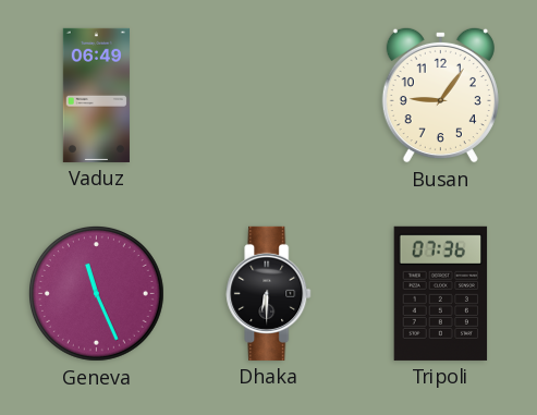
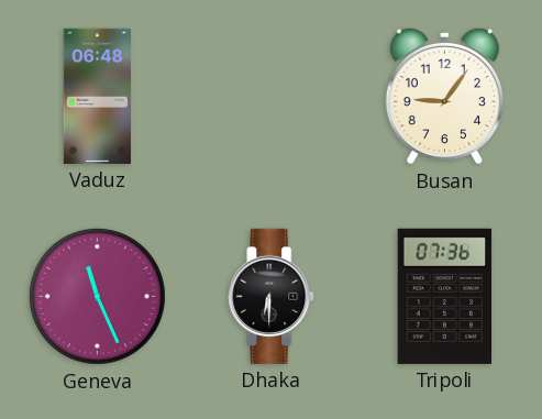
Vaduz: 06:49 -> 06:48 (97, 96)
